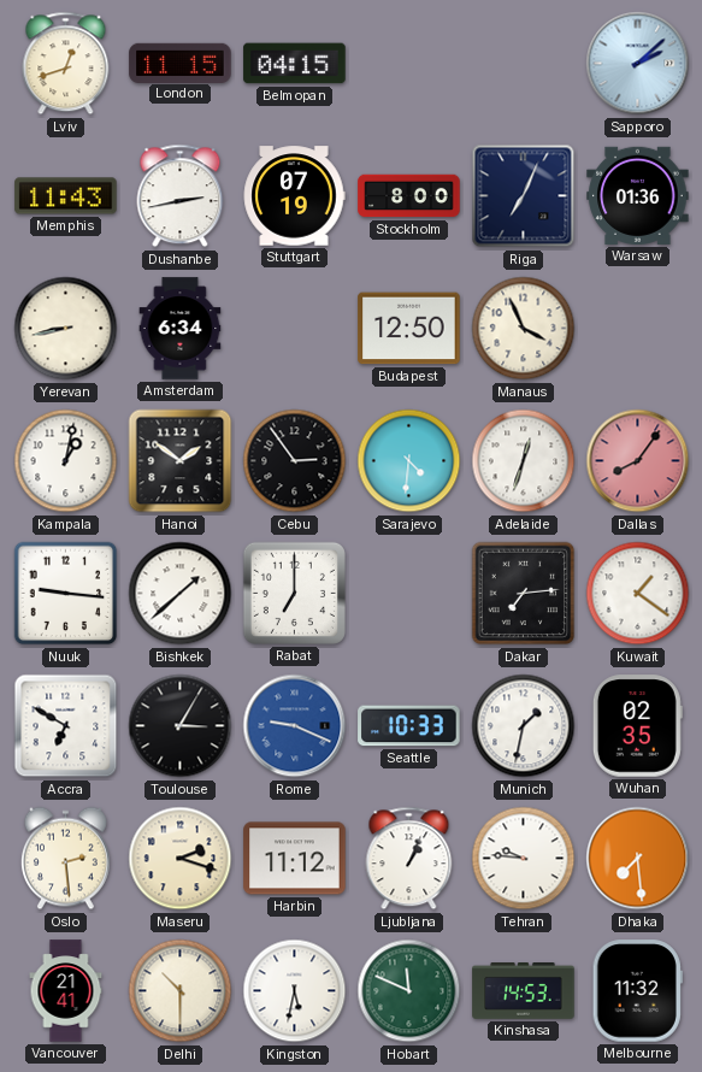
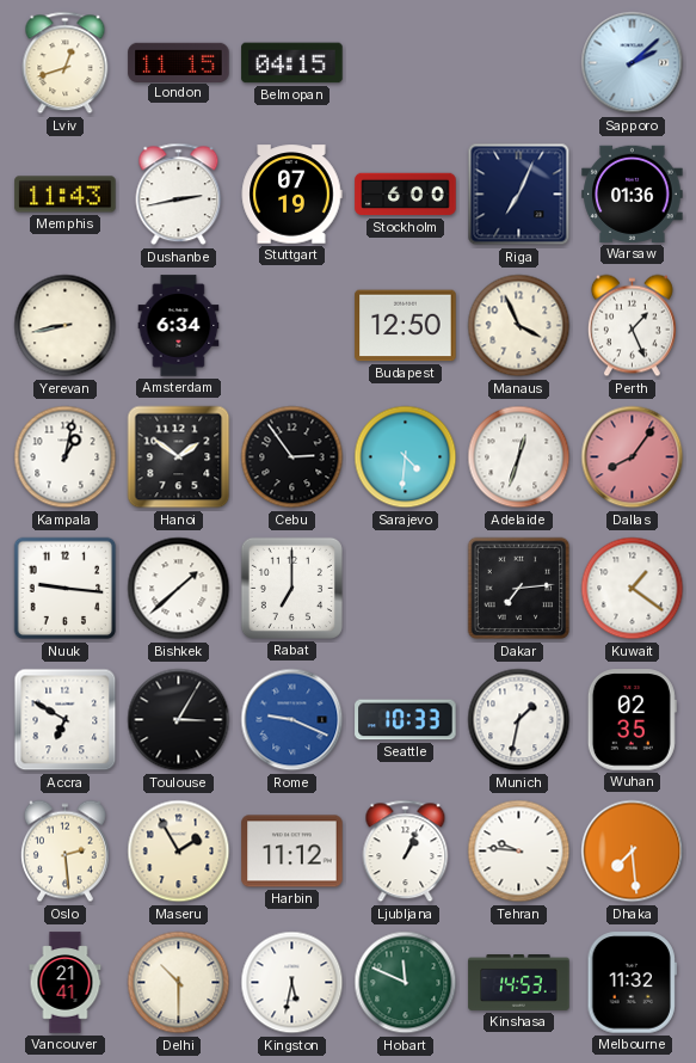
Stockholm: 8:00 -> 6:00 (406, 195)
Perth: none -> 1:26 (632, 326)
Maseru: 2:18 -> 1:55 (179, 852)
